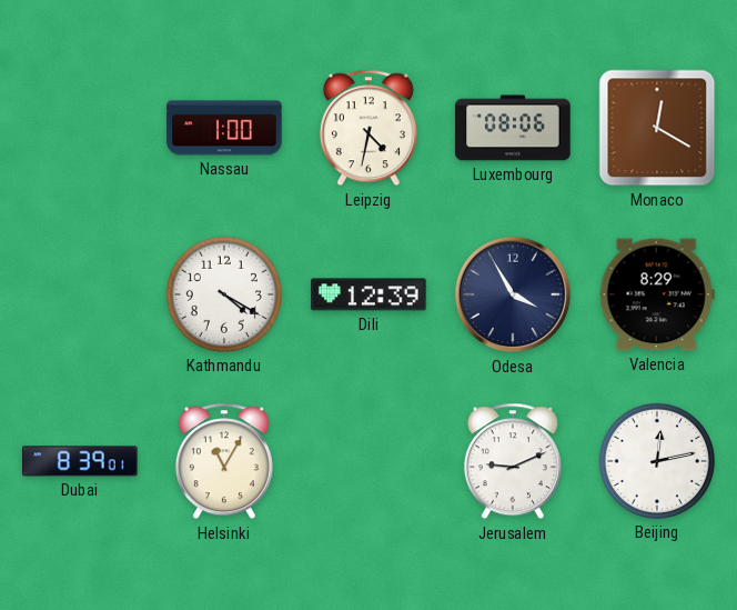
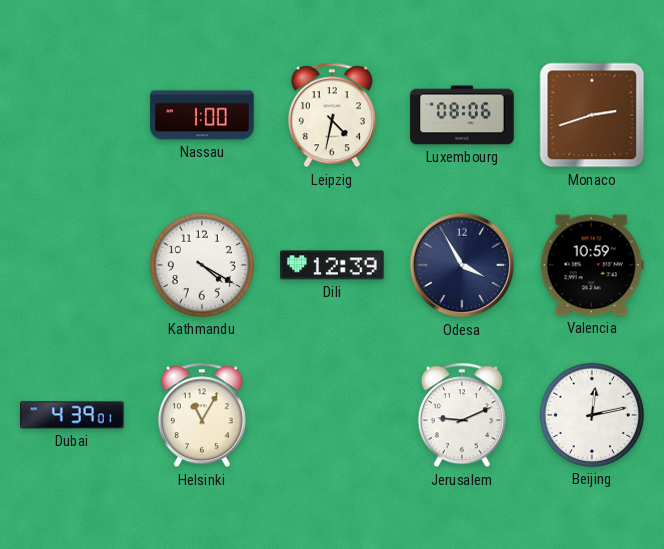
Monaco: 12:20 -> 2:42 (592, 115)
Valencia: 8:29 -> 10:59 (592, 265)
Dubai: 8:39 -> 4:39 (72, 415)
